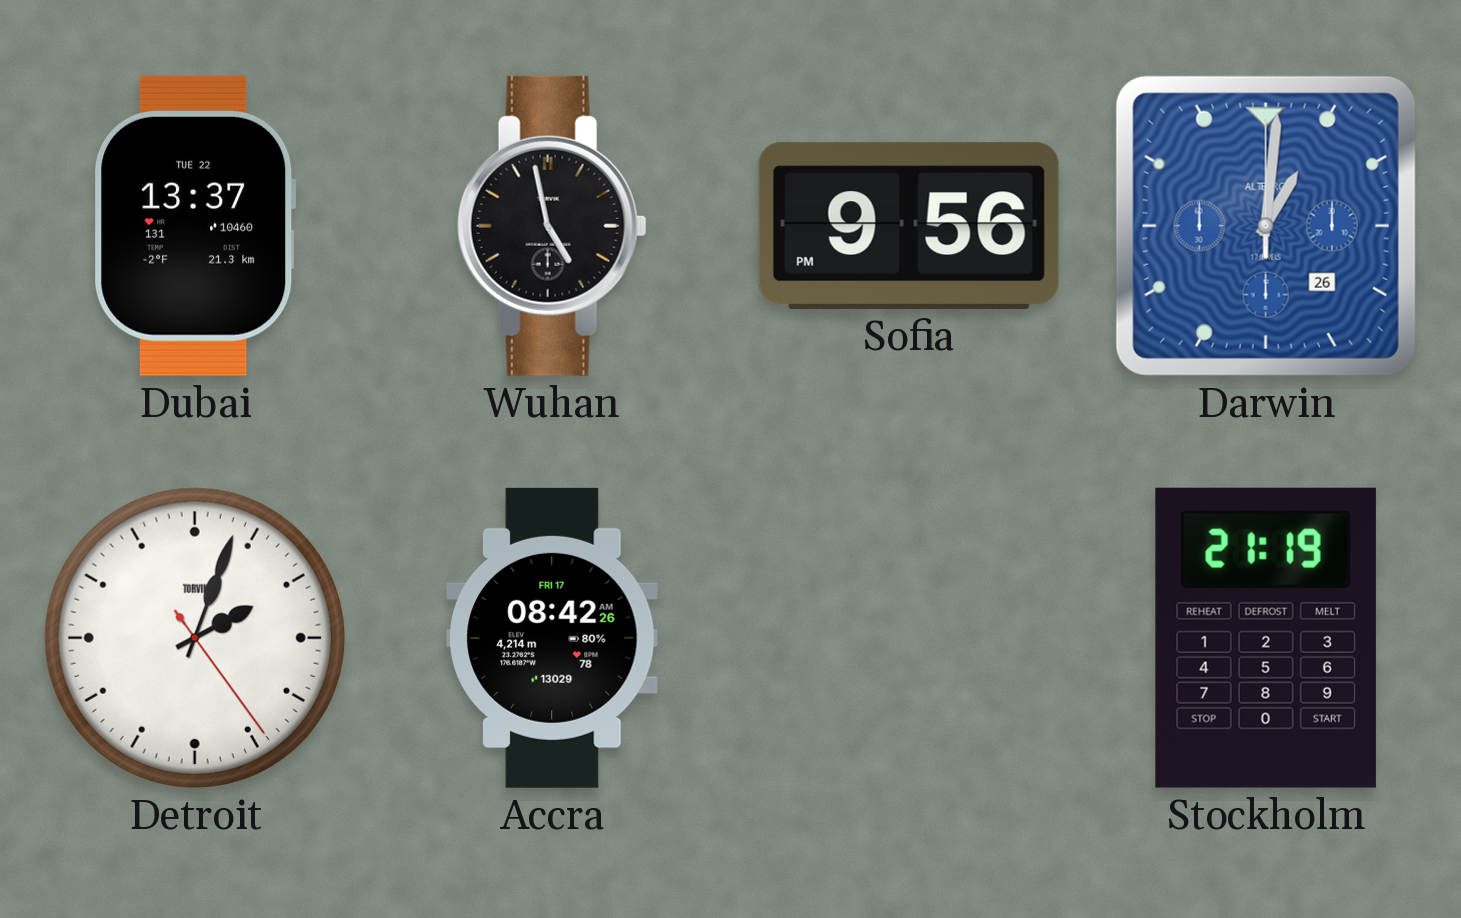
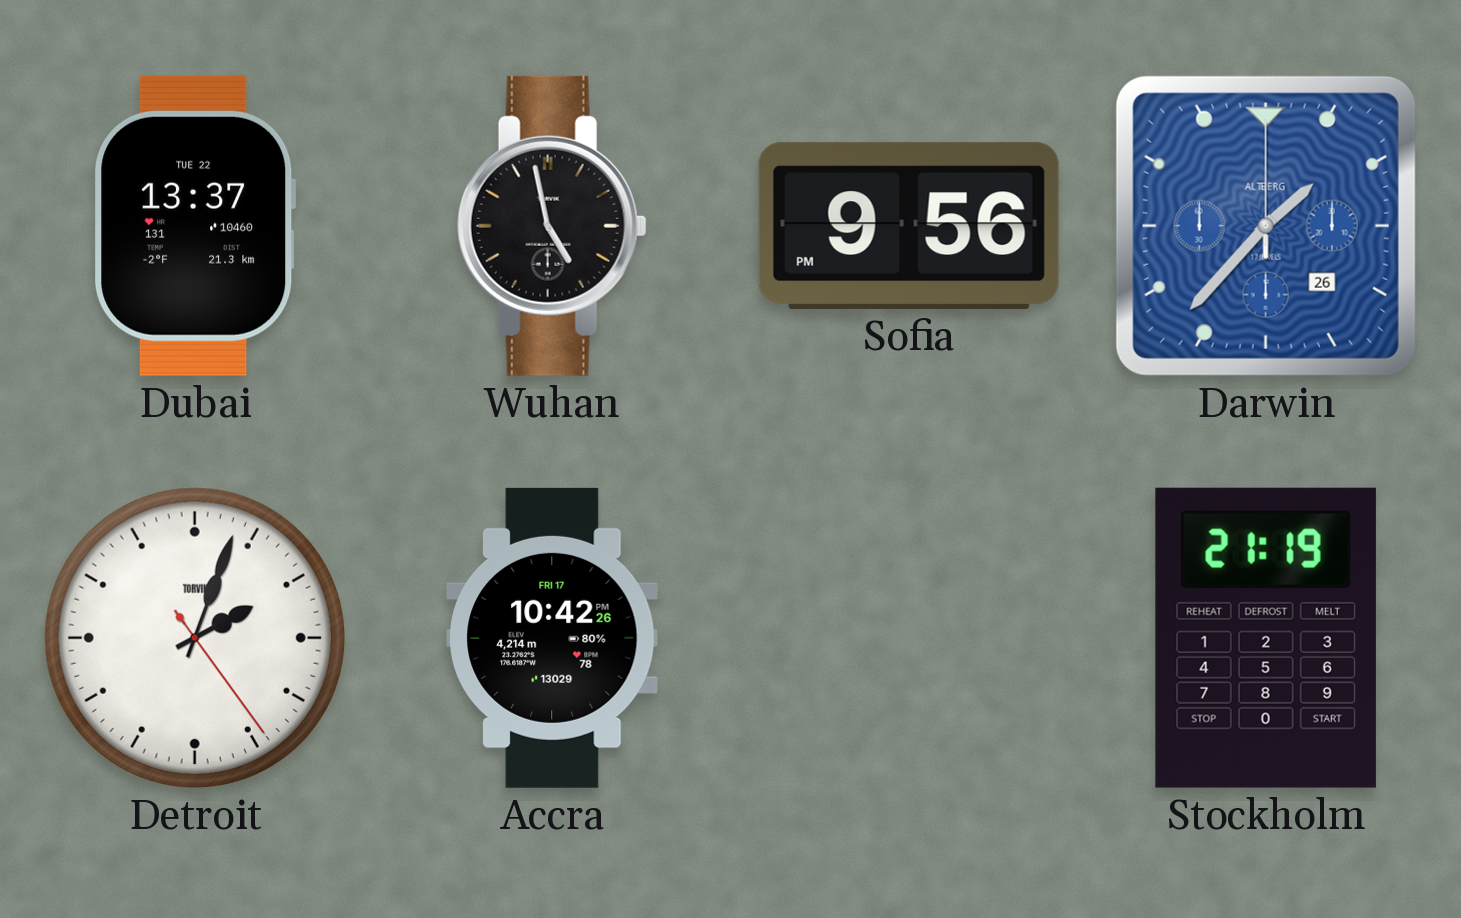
Darwin: 1:01 -> 1:37 (1266, 226)
Accra: 08:42 -> 10:42 (552, 638)
